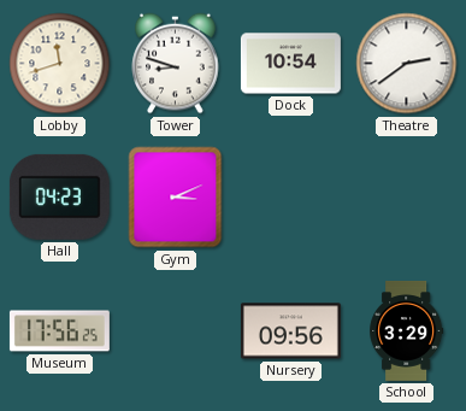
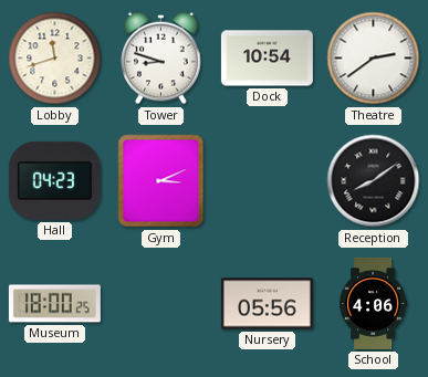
Reception: none -> 8:09 (374, 181)
Museum: 17:56 -> 18:00 (54, 304)
Nursery: 09:56 -> 05:56 (267, 304)
School: 3:29 -> 4:06 (374, 303)
